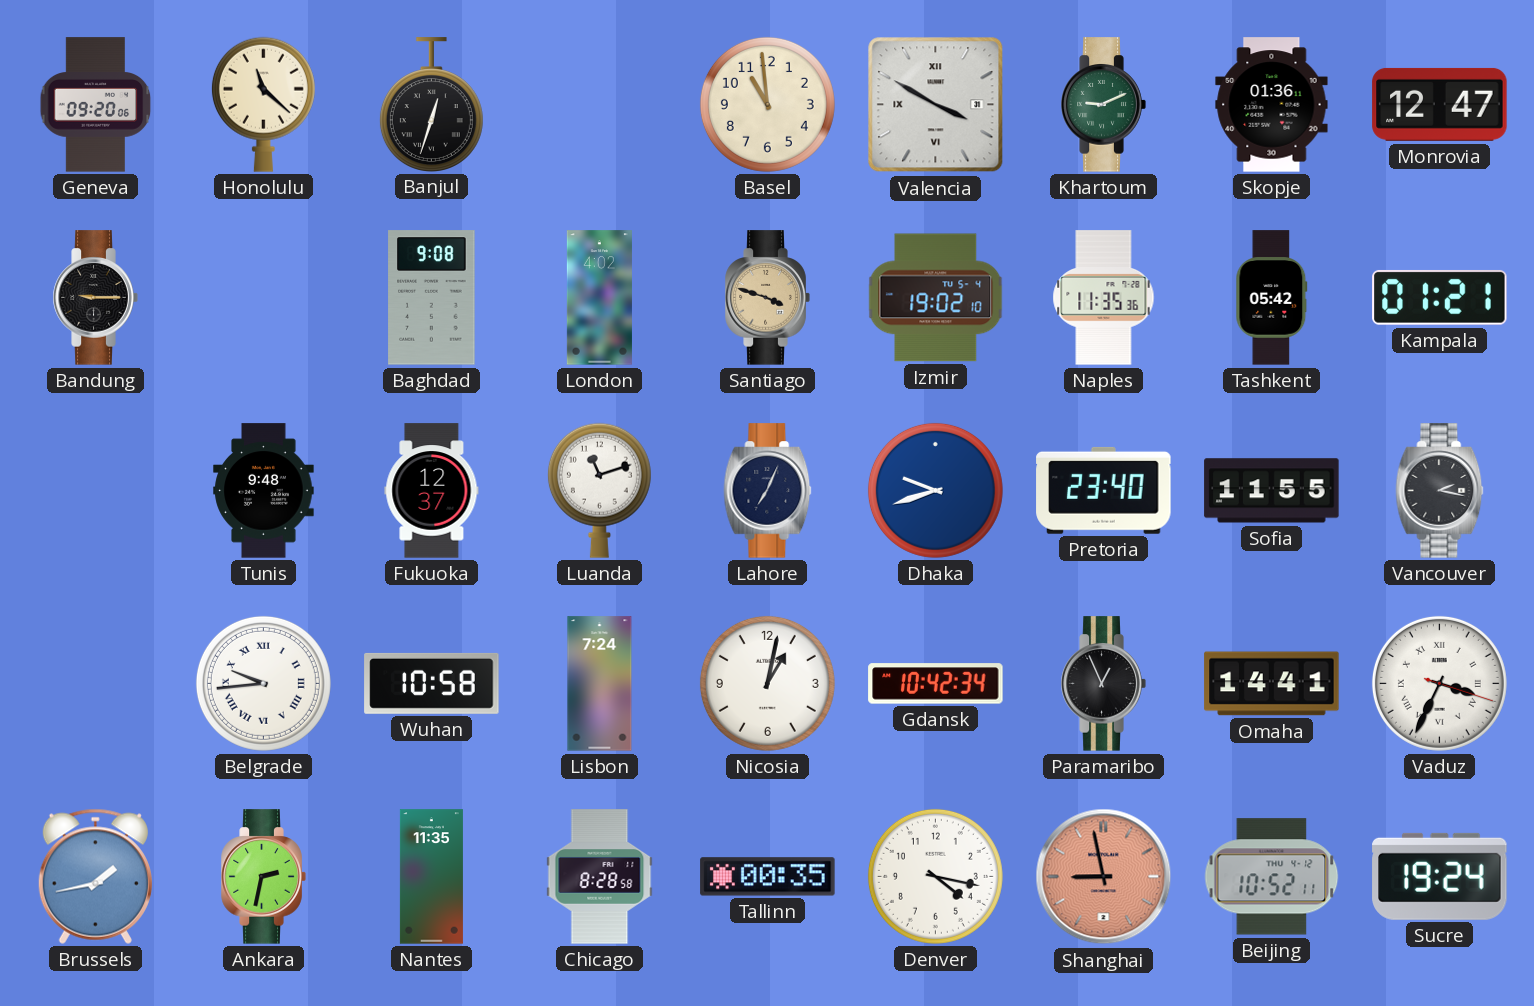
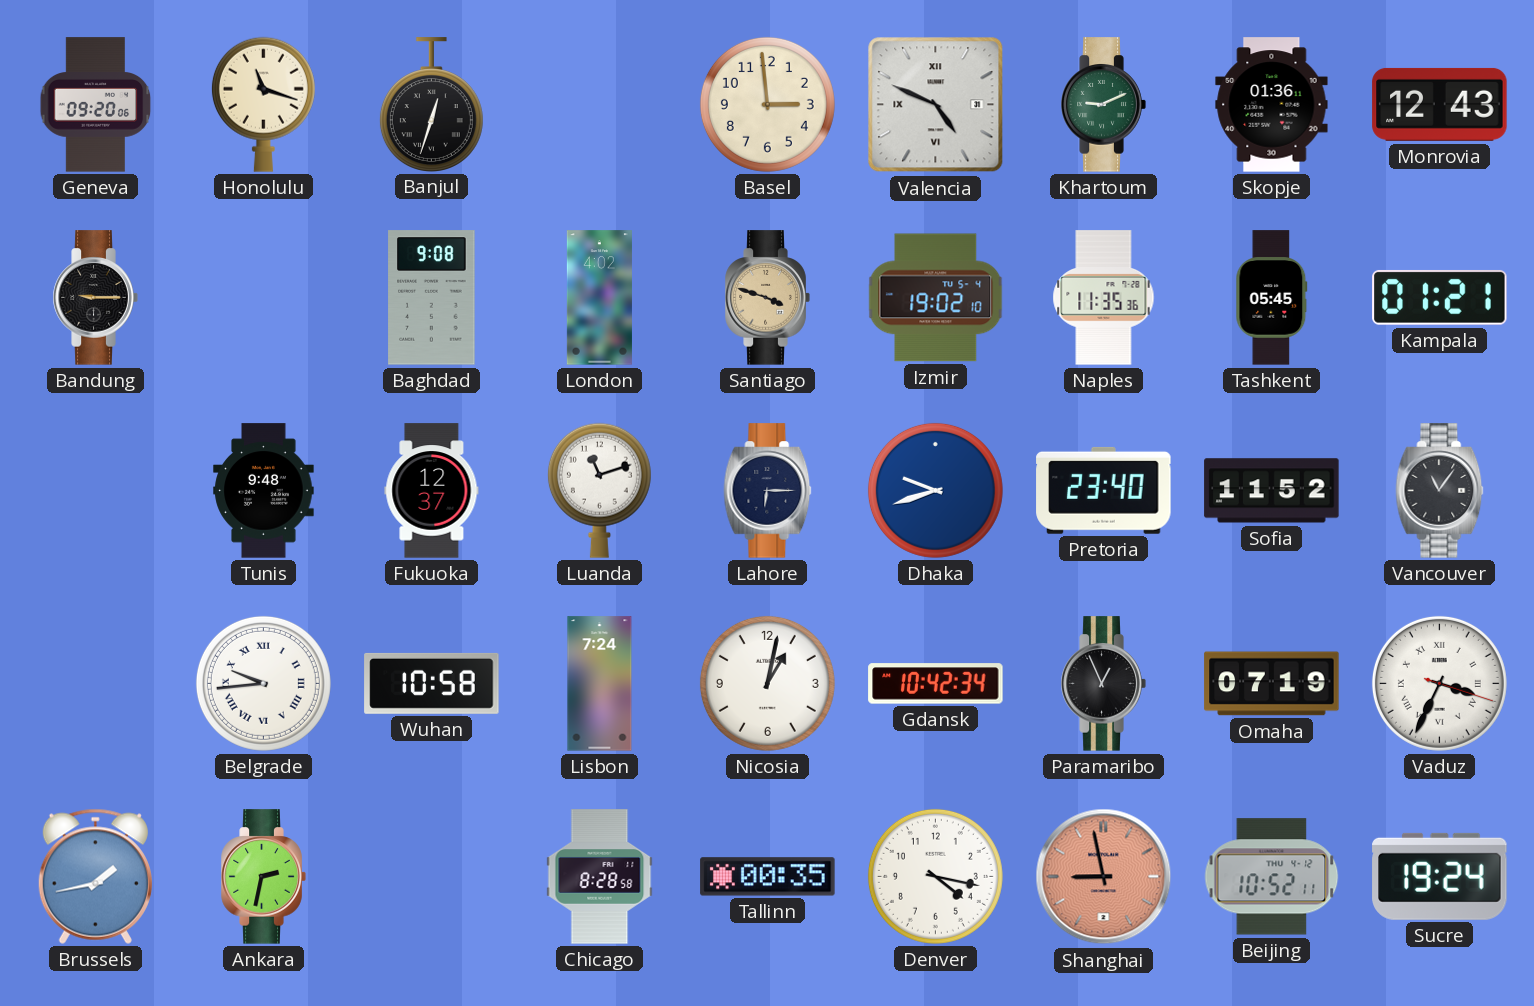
Honolulu: 11:22 -> 11:18 (263, 104)
Basel: 10:59 -> 2:59 (767, 104)
Valencia: 3:50 -> 4:49 (936, 105)
Monrovia: 12:47 -> 12:43 (1440, 104)
Tashkent: 05:42 -> 05:45 (1272, 298)
Lahore: 7:04 -> 6:15 (768, 491)
Sofia: 11:55 -> 11:52 (1272, 491)
Vancouver: 2:17 -> 11:06 (1440, 491)
Omaha: 14:41 -> 07:19 (1272, 684)
Nantes: 11:35 -> none (431, 877)
